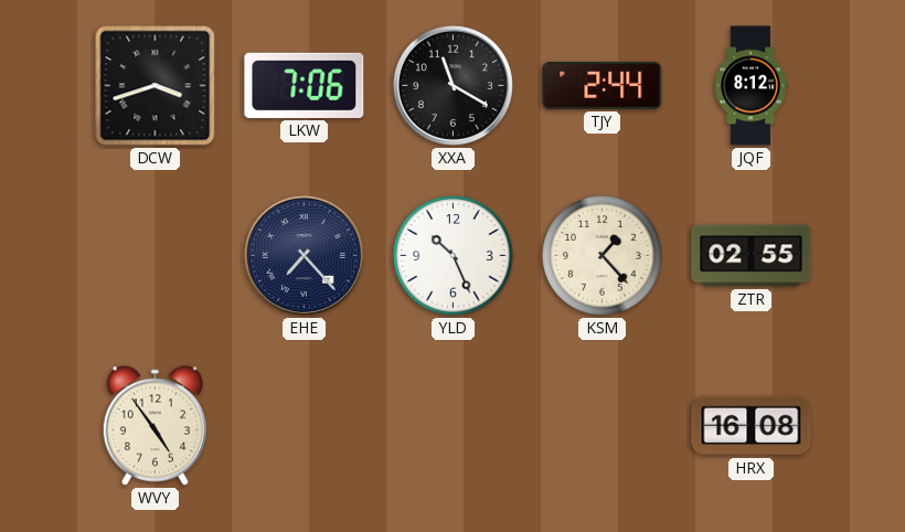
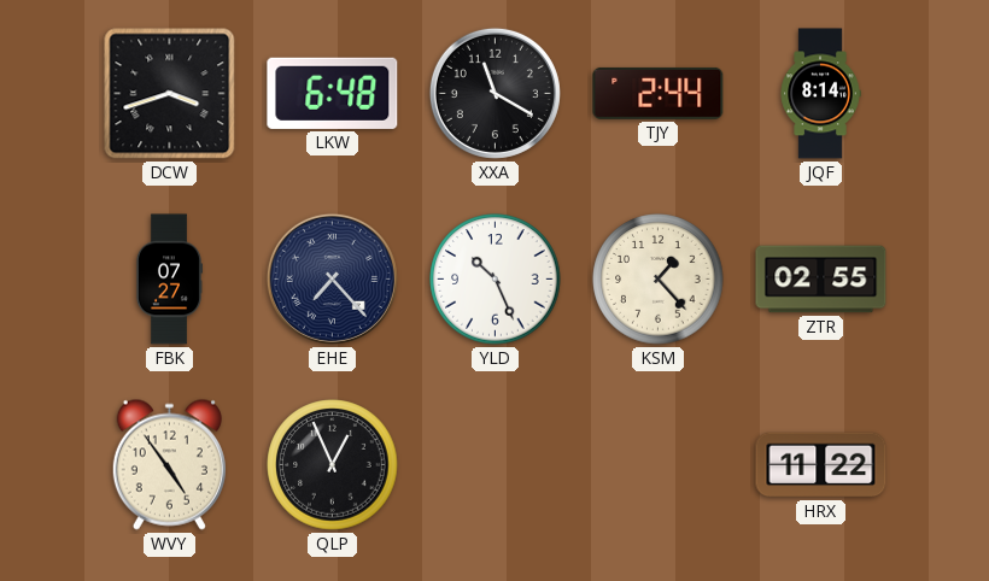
LKW: 7:06 -> 6:48 (333, 93)
JQF: 8:12 -> 8:14 (820, 94)
FBK: none -> 07:27 (168, 280)
QLP: none -> 12:56 (333, 465)
HRX: 16:08 -> 11:22 (821, 465)
